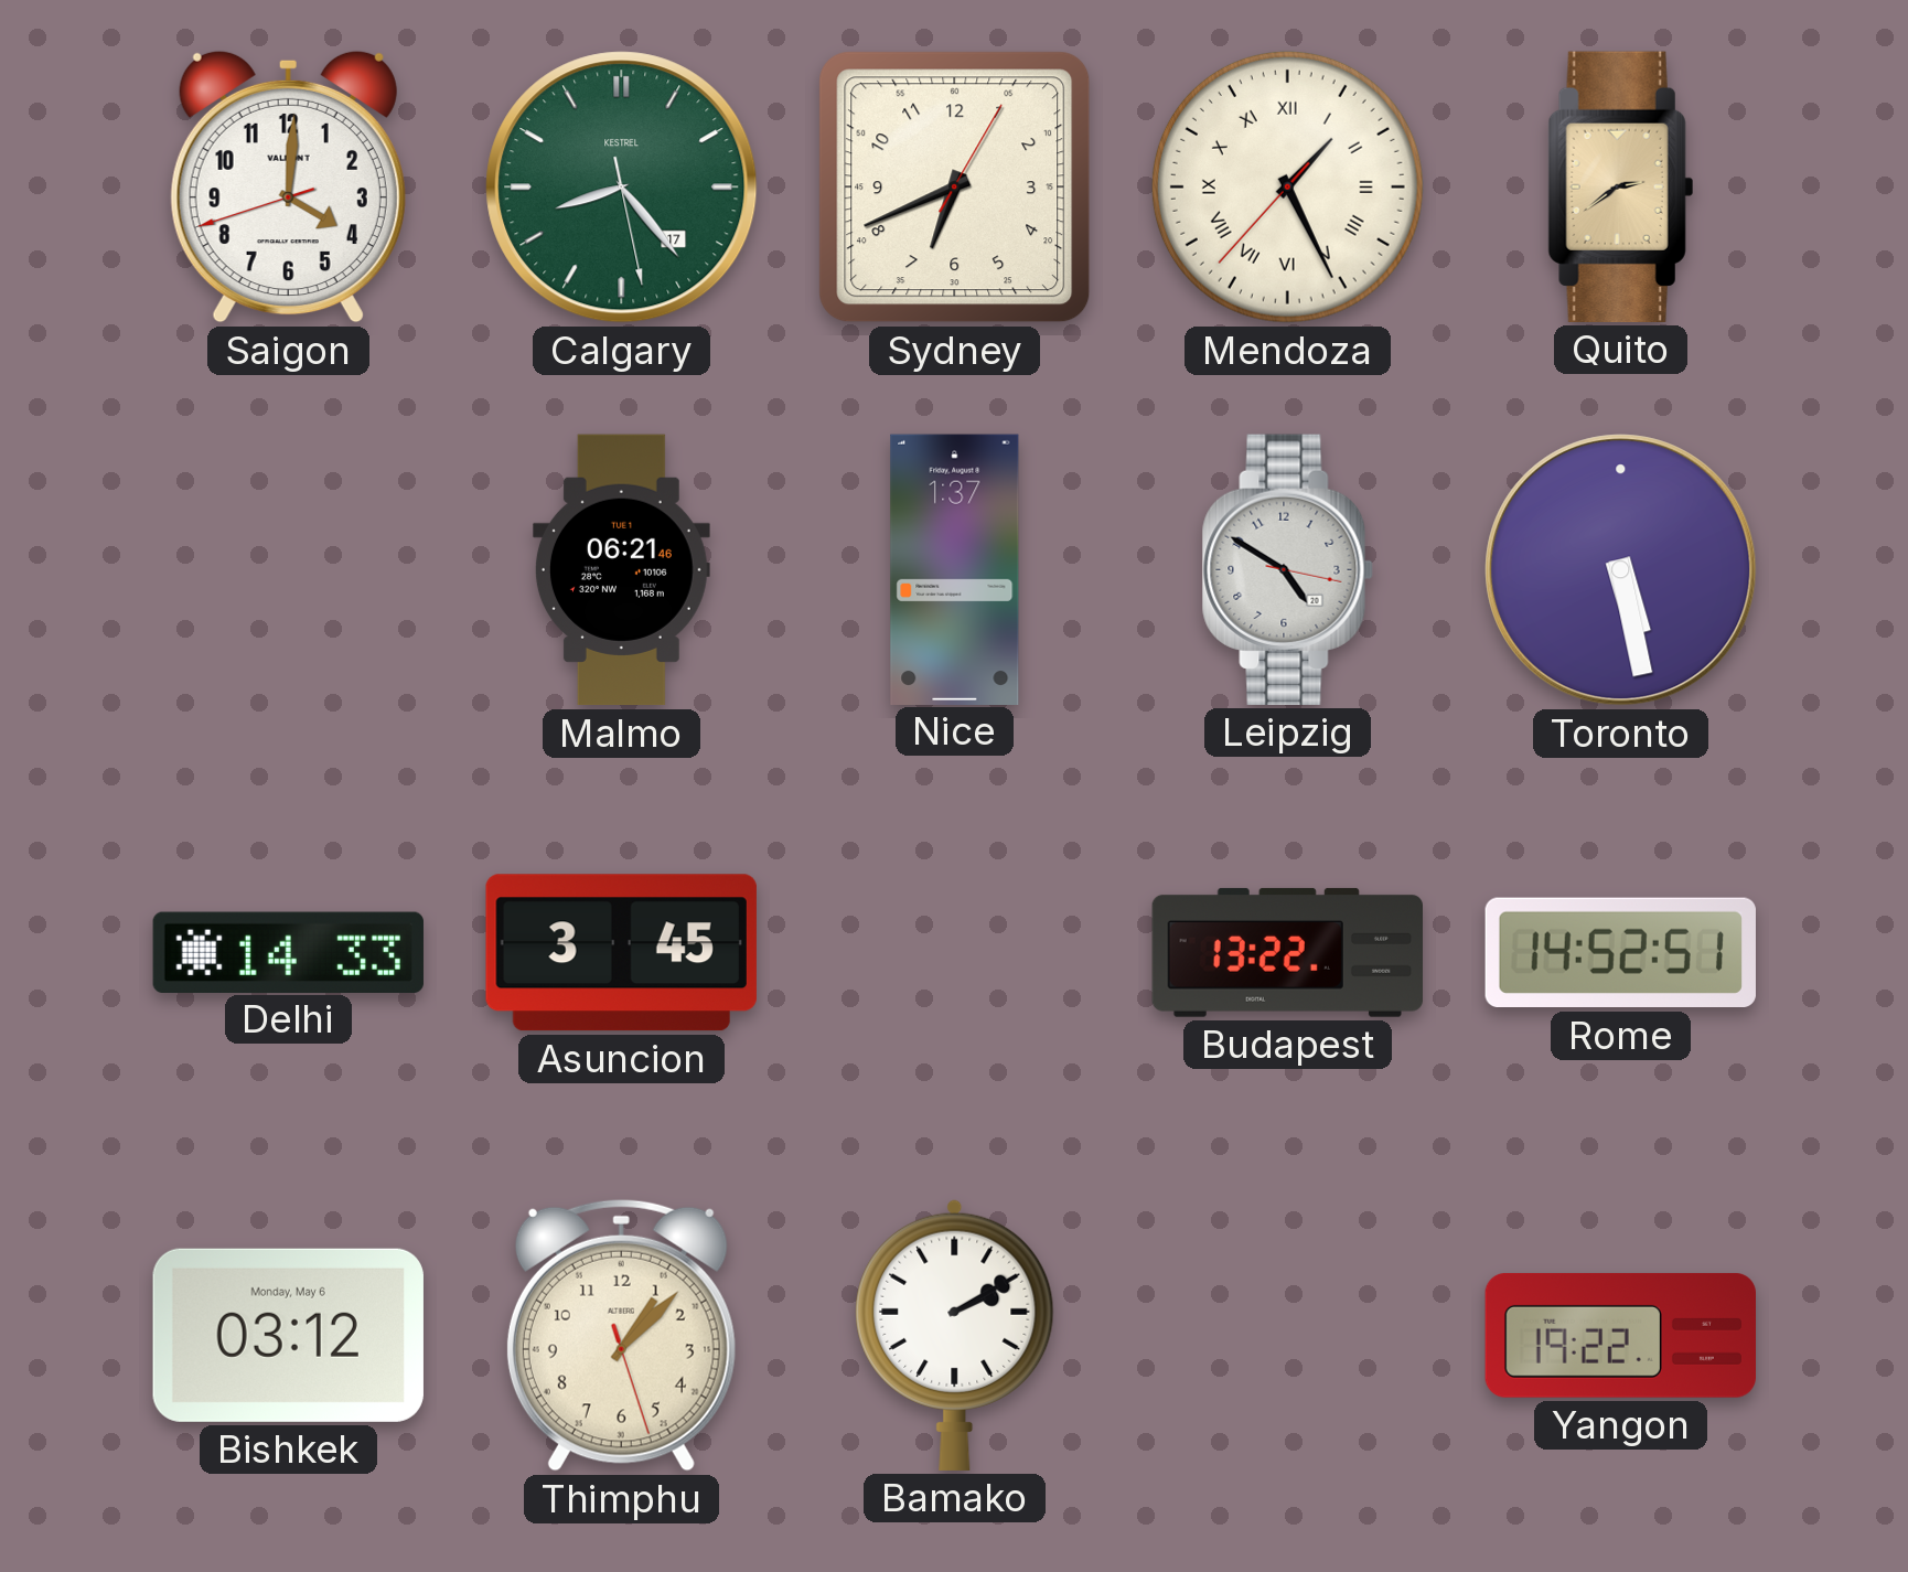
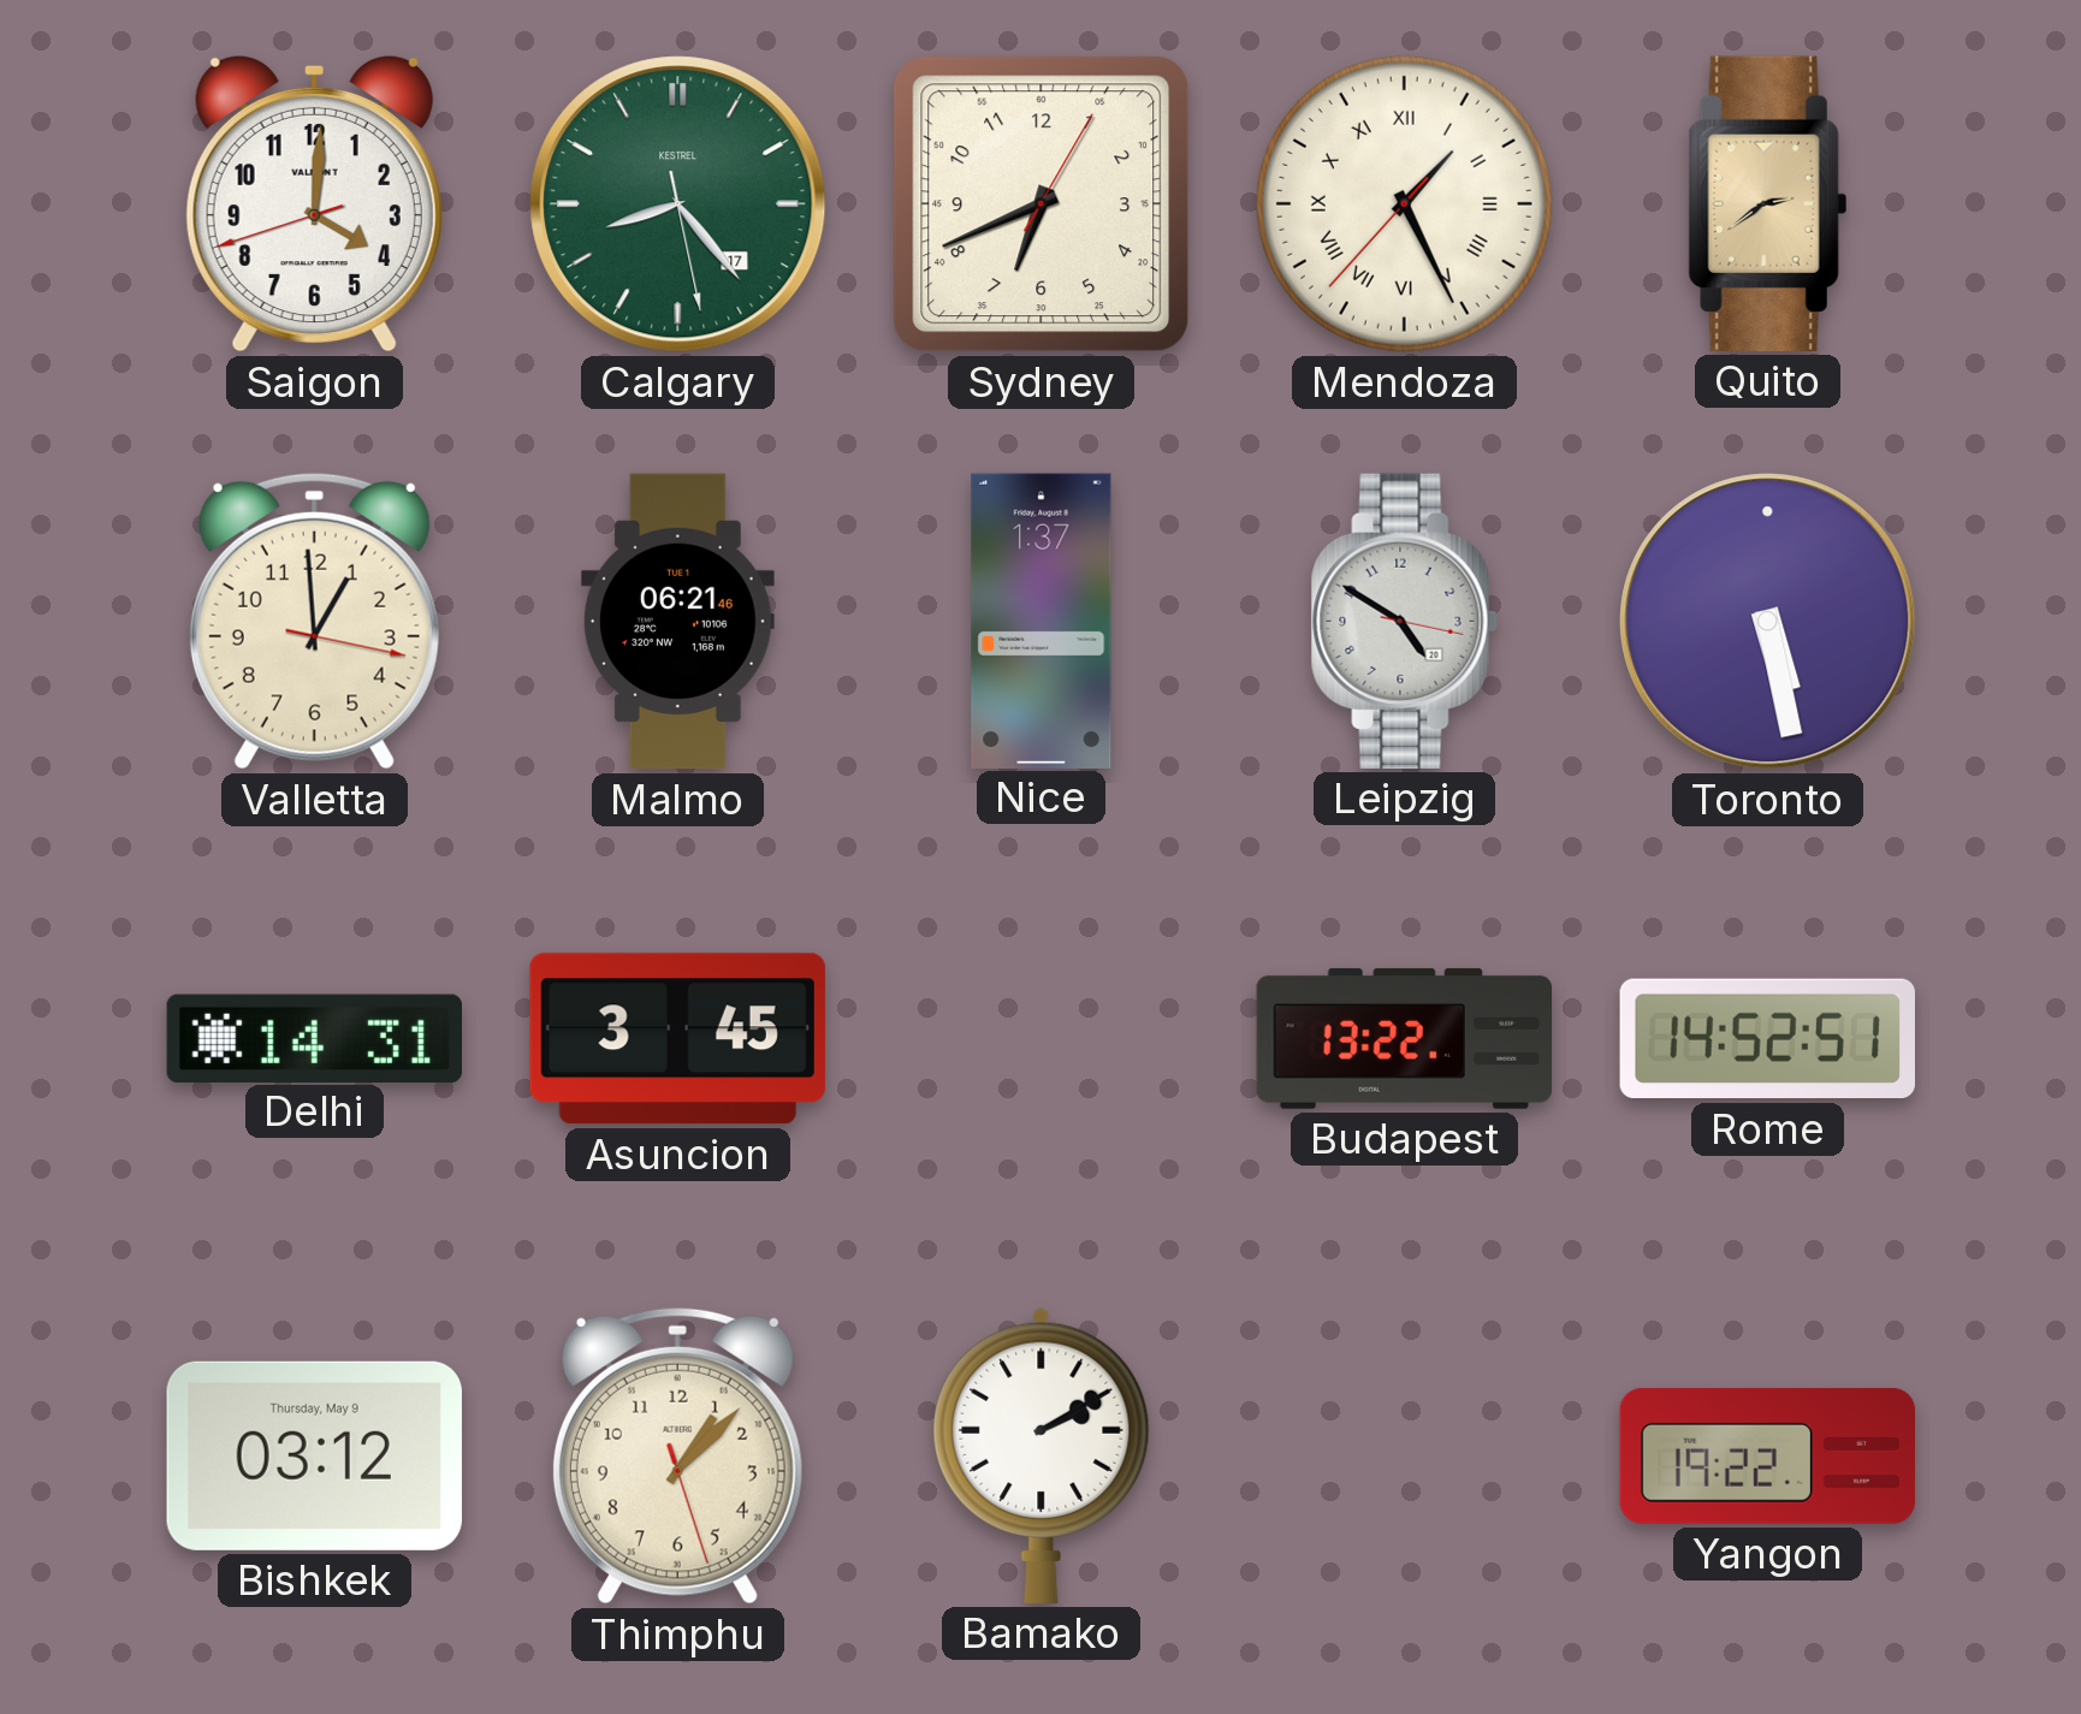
Valletta: none -> 12:59 (314, 621)
Delhi: 14:33 -> 14:31 (314, 1038)
Bishkek date: Monday, May 6 -> Thursday, May 9 (314, 1455)
